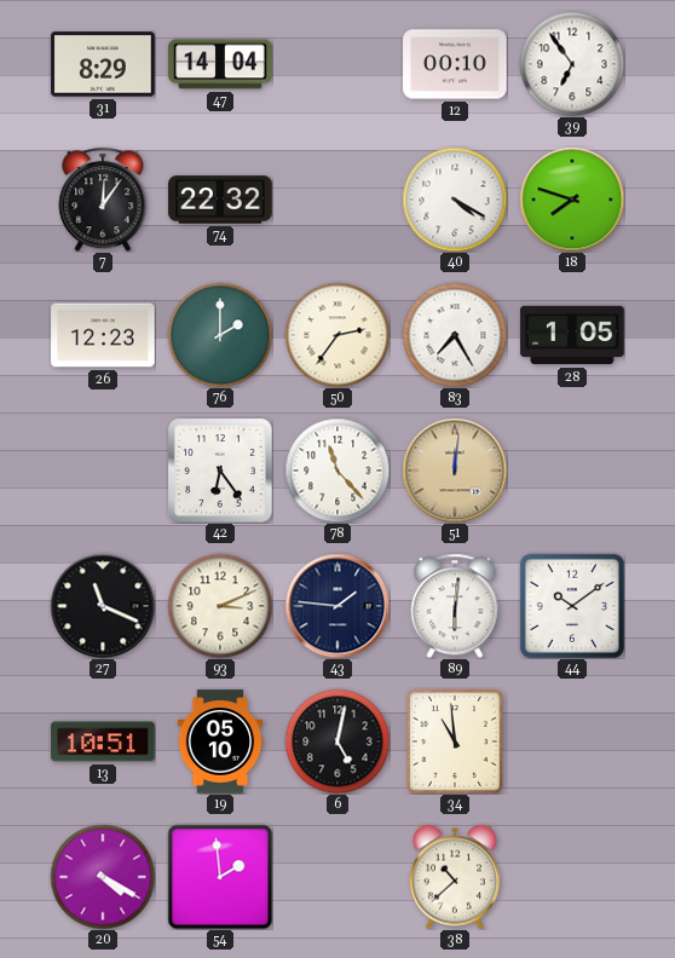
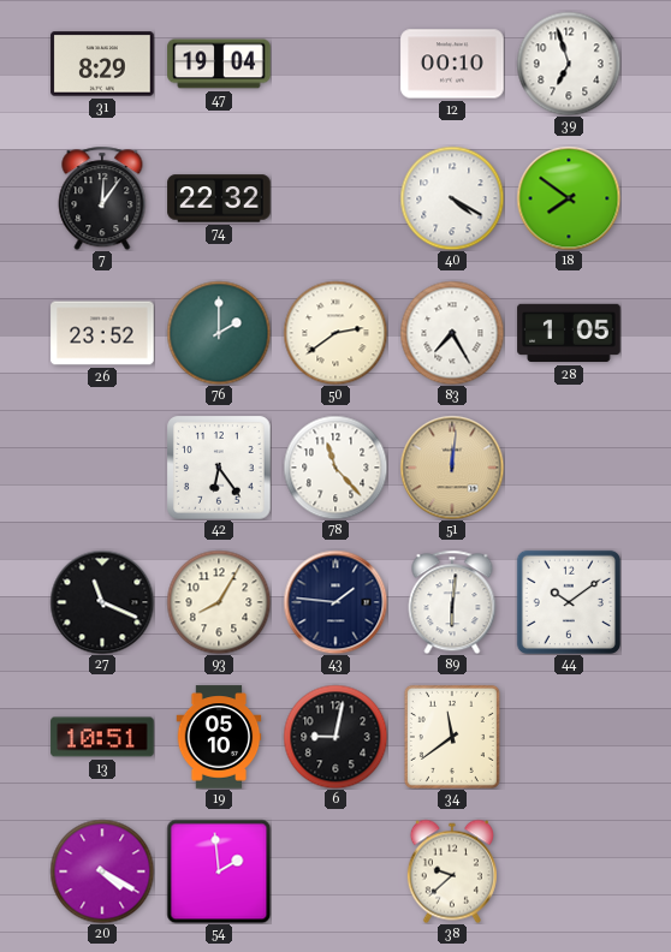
47: 14:04 -> 19:04 (219, 64)
39: 6:54 -> 6:57 (569, 64)
18: 7:48 -> 7:51 (569, 198)
26: 12:23 -> 23:52 (102, 333)
50: 2:36 -> 2:39 (335, 333)
93: 3:11 -> 8:05 (219, 602)
6: 5:02 -> 9:02 (335, 737)
34: 10:59 -> 11:39 (452, 737)
38: 10:38 -> 9:38 (452, 871)
